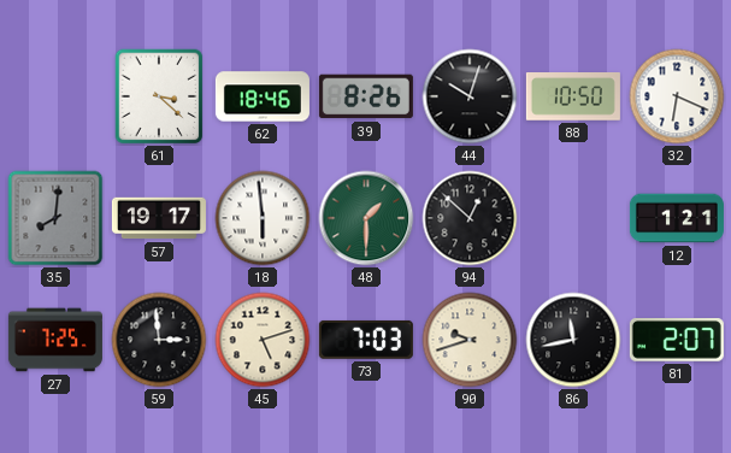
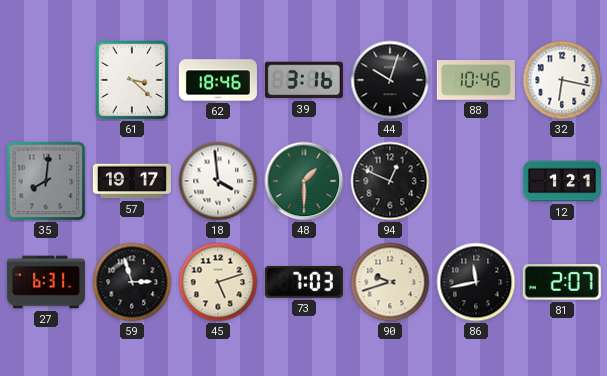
39: 8:26 -> 3:16 (304, 80)
88: 10:50 -> 10:46 (476, 80)
32: 6:19 -> 6:17 (562, 80)
18: 5:59 -> 3:59 (218, 181)
94: 12:52 -> 12:49 (390, 181)
27: 7:25 -> 6:31 (46, 282)
59: 2:59 -> 2:57 (132, 282)
